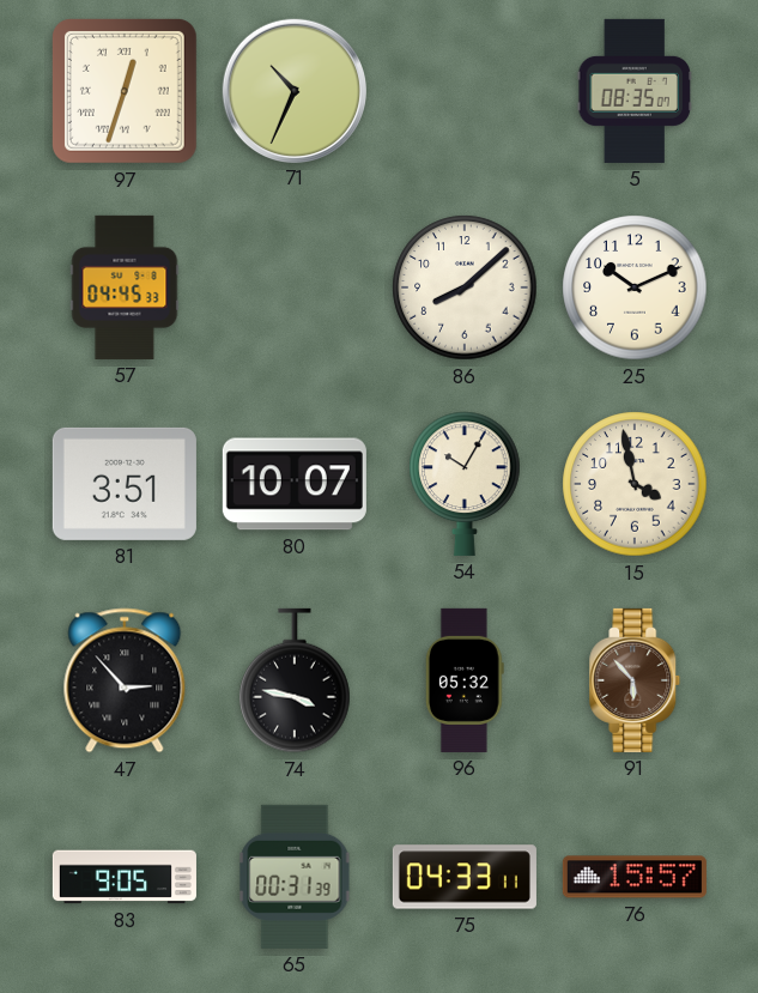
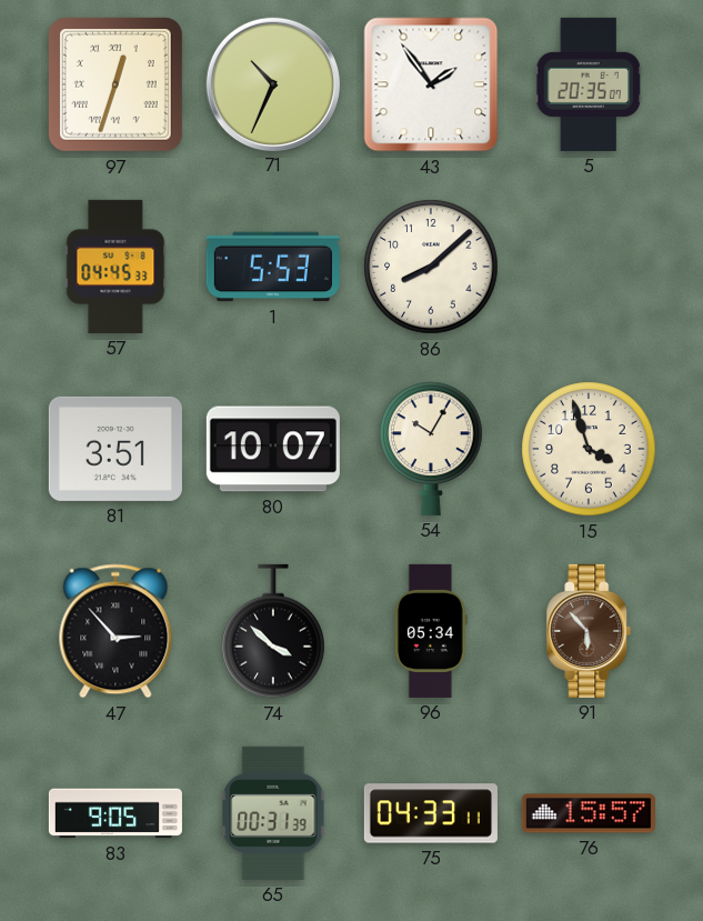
43: none -> 1:54 (431, 84)
5: 08:35 -> 20:35 (587, 84)
1: none -> 5:53 (273, 267)
25: 10:11 -> none (635, 287)
15: 3:58 -> 3:57 (589, 449)
74: 3:47 -> 3:52 (273, 631)
96: 05:32 -> 05:34 (431, 631)
